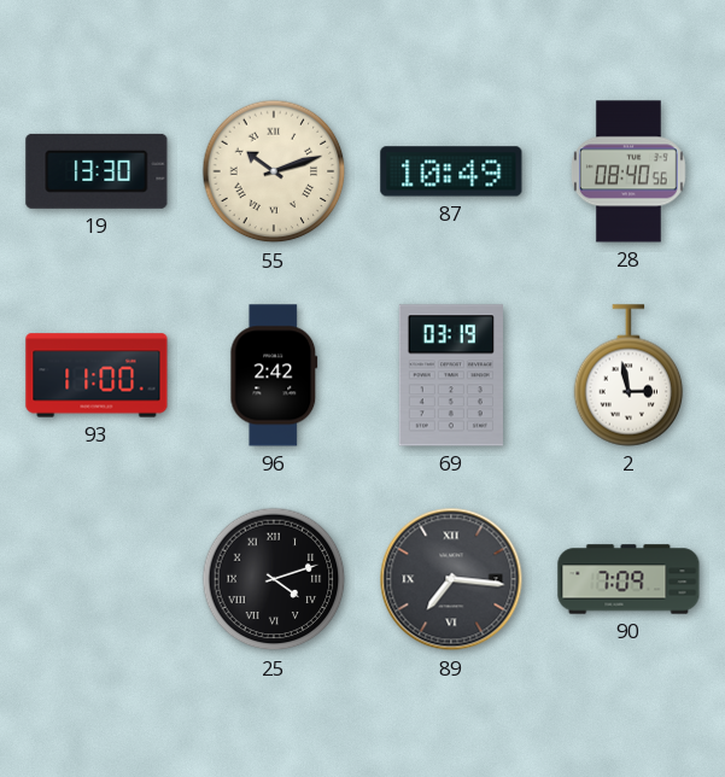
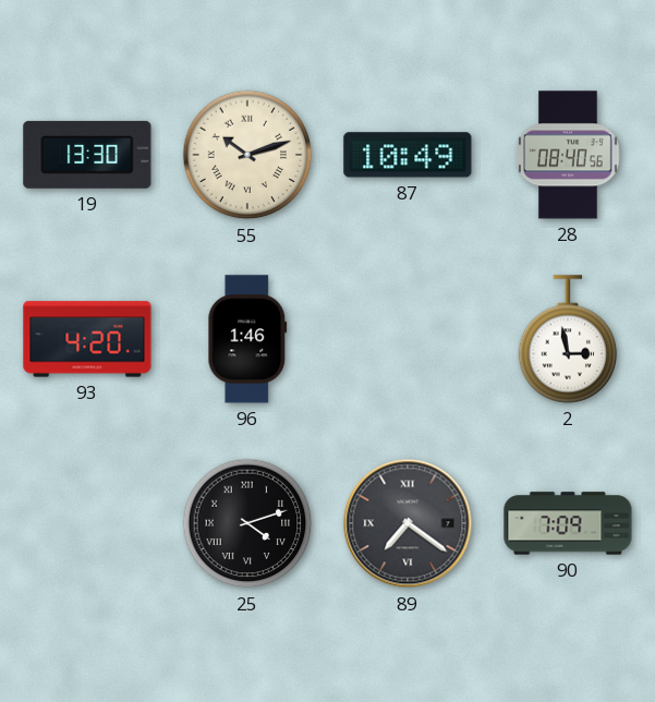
93: 11:00 -> 4:20 (87, 339)
96: 2:42 -> 1:46 (247, 339)
69: 03:19 -> none (451, 375)
89: 7:16 -> 7:21 (408, 523)
